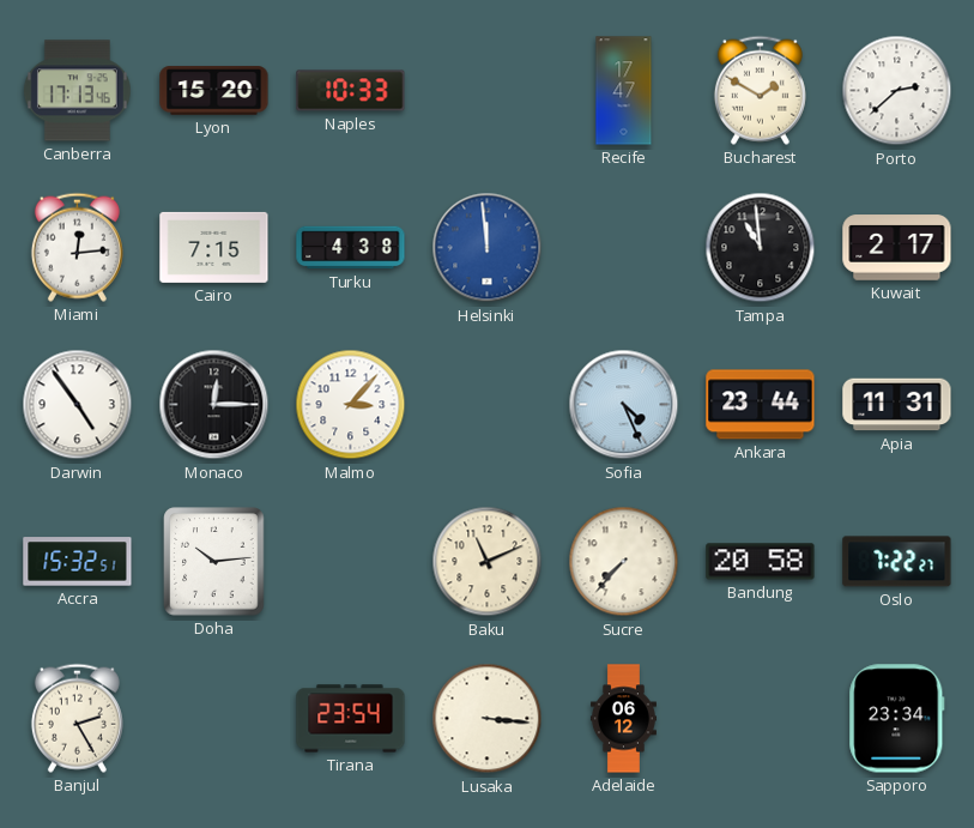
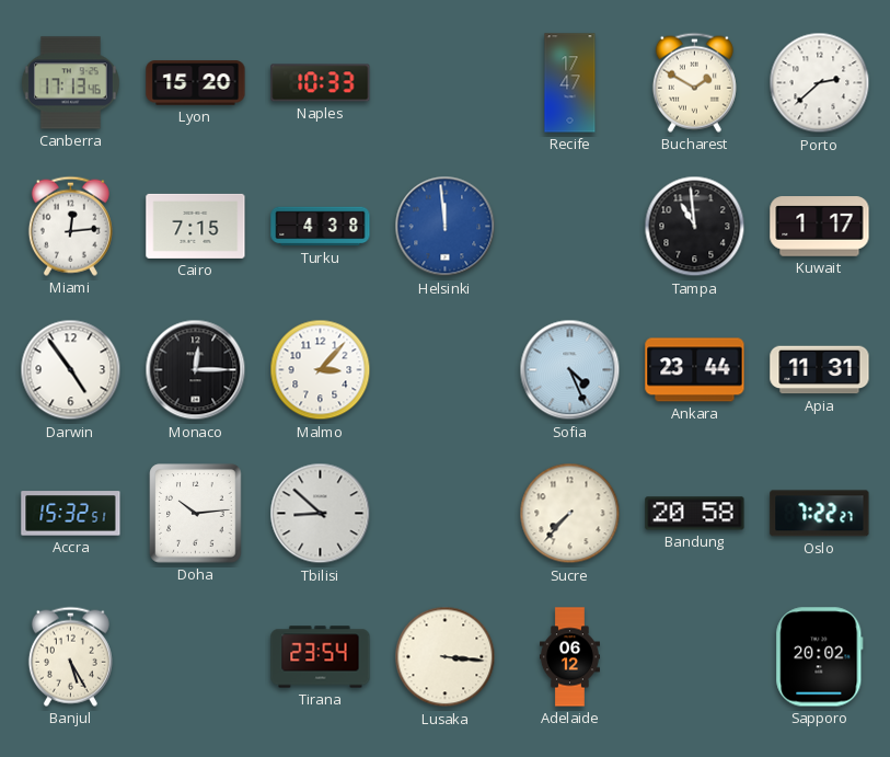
Kuwait: 2:17 -> 1:17 (820, 227)
Tbilisi: none -> 8:52 (321, 514)
Baku: 11:11 -> none (488, 562)
Banjul: 2:25 -> 5:25 (70, 656)
Sapporo: 23:34 -> 20:02 (820, 657)
